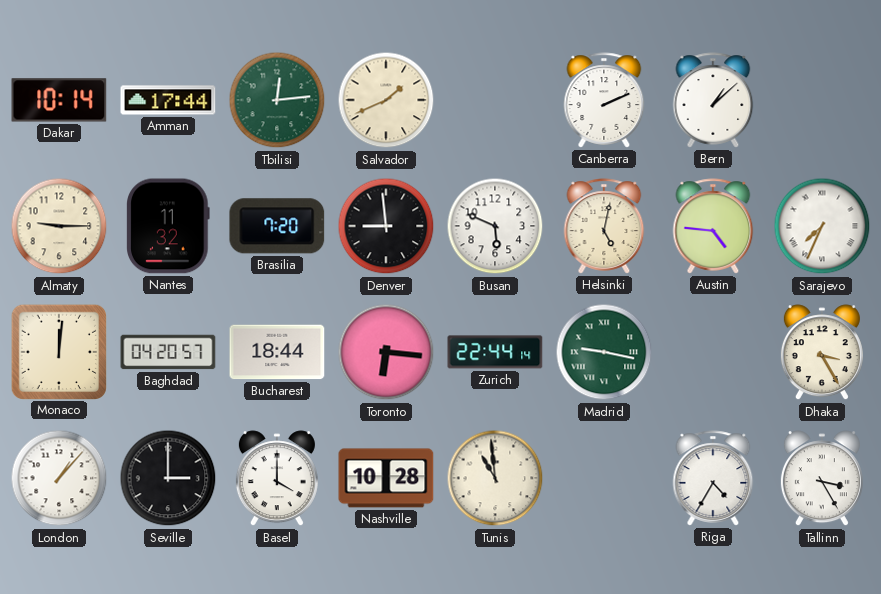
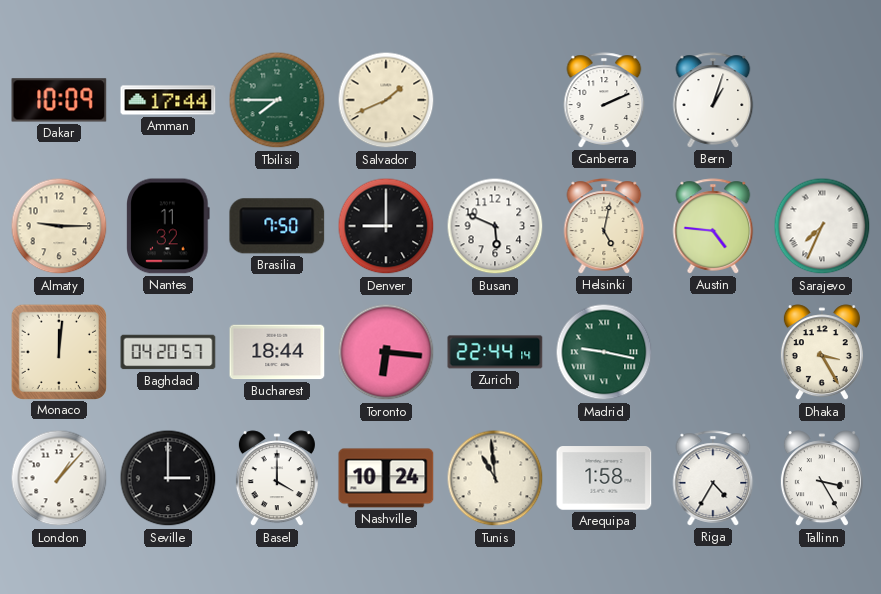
Dakar: 10:14 -> 10:09 (59, 100)
Tbilisi: 12:14 -> 7:45 (277, 100)
Bern: 1:08 -> 1:03 (713, 100)
Brasilia: 7:20 -> 7:50 (277, 226)
Denver: 8:59 -> 9:00 (386, 226)
Nashville: 10:28 -> 10:24 (386, 478)
Arequipa: none -> 1:58 (604, 478)
